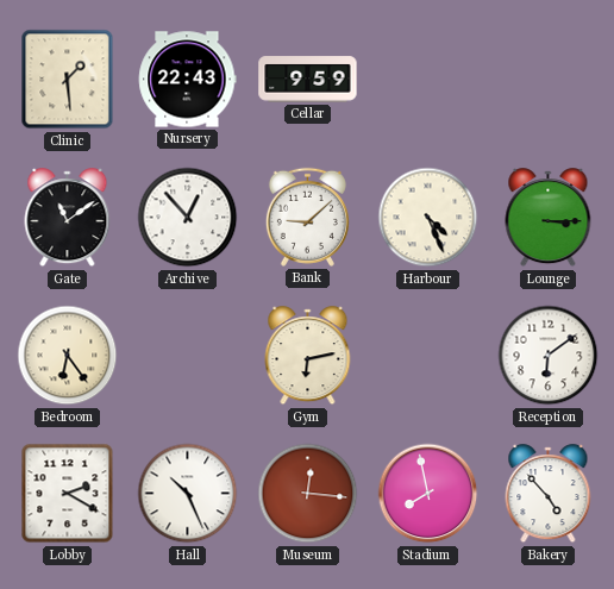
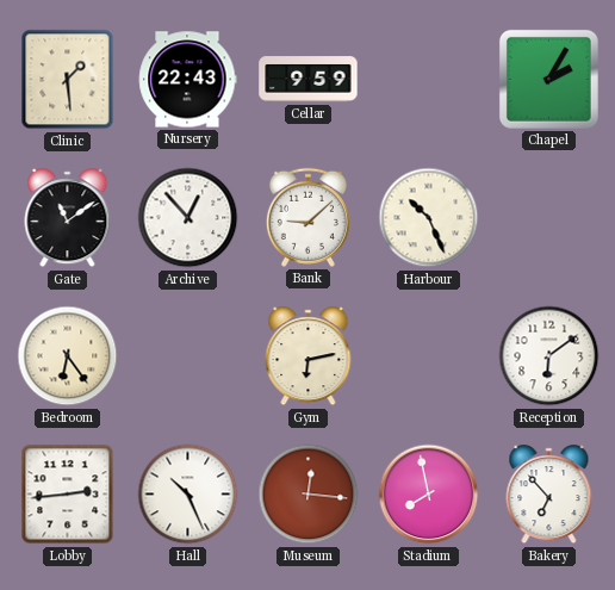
Chapel: none -> 2:05 (548, 79)
Harbour: 4:26 -> 10:26 (429, 218)
Lounge: 3:15 -> none (549, 218)
Lobby: 2:20 -> 2:44 (68, 495)
Bakery: 4:53 -> 6:53 (549, 495)
